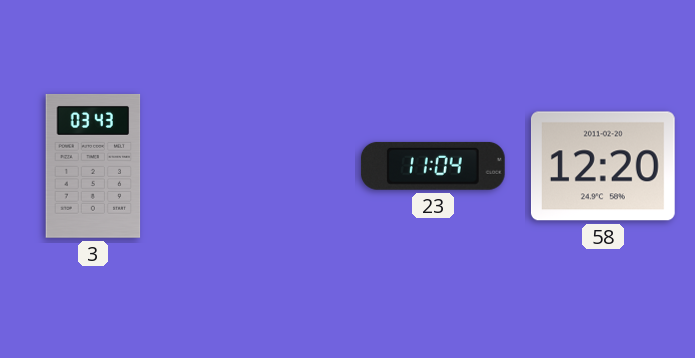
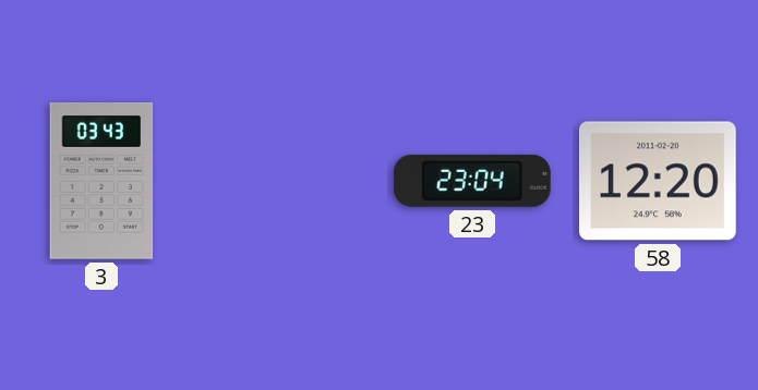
23: 11:04 -> 23:04 (472, 181)
